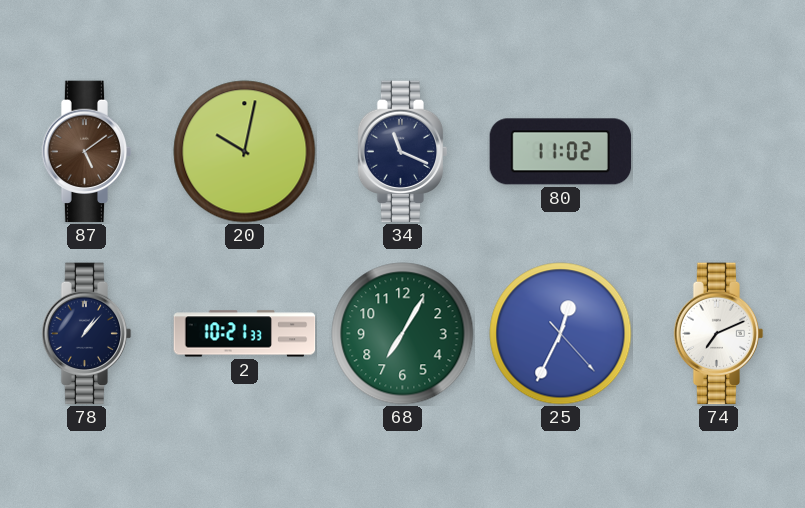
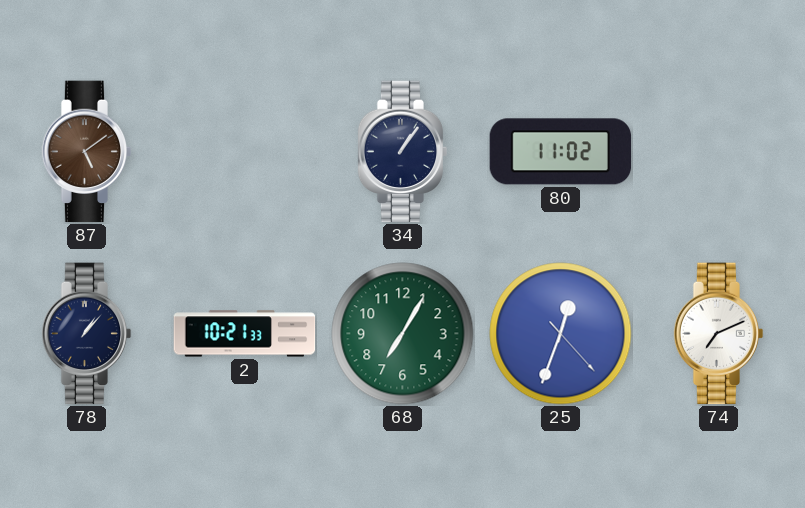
20: 10:02 -> none (245, 152)
34: 11:19 -> 1:06 (403, 152)
25: 12:34 -> 12:33 (561, 334)
